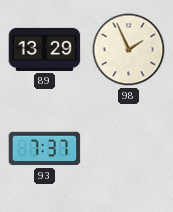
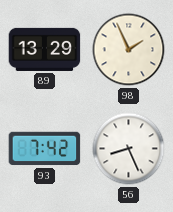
93: 7:37 -> 7:42 (45, 149)
56: none -> 8:26 (129, 149)
